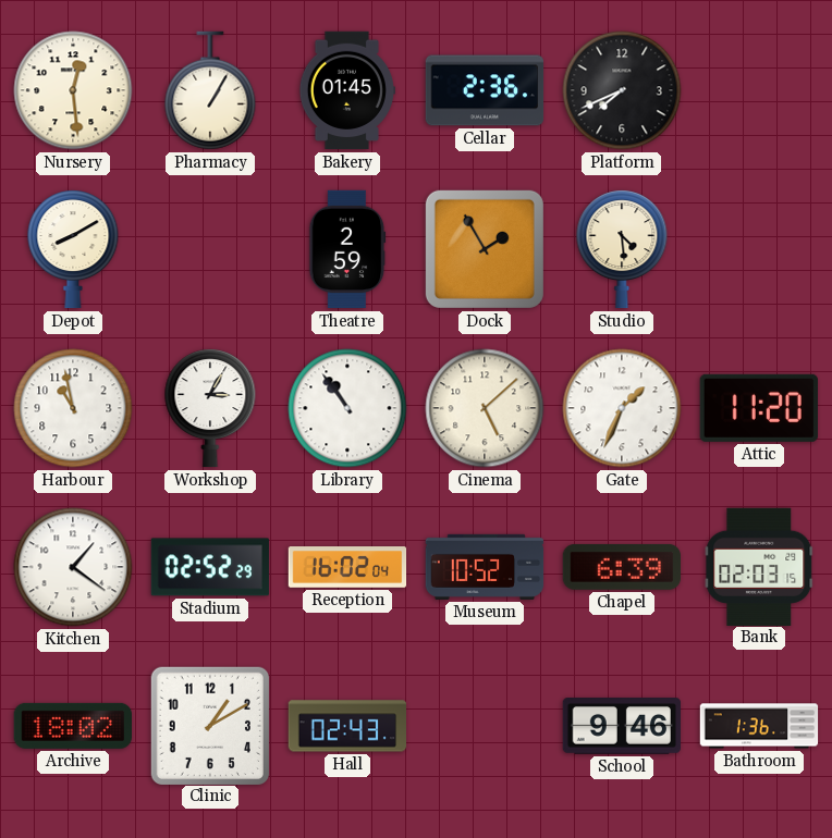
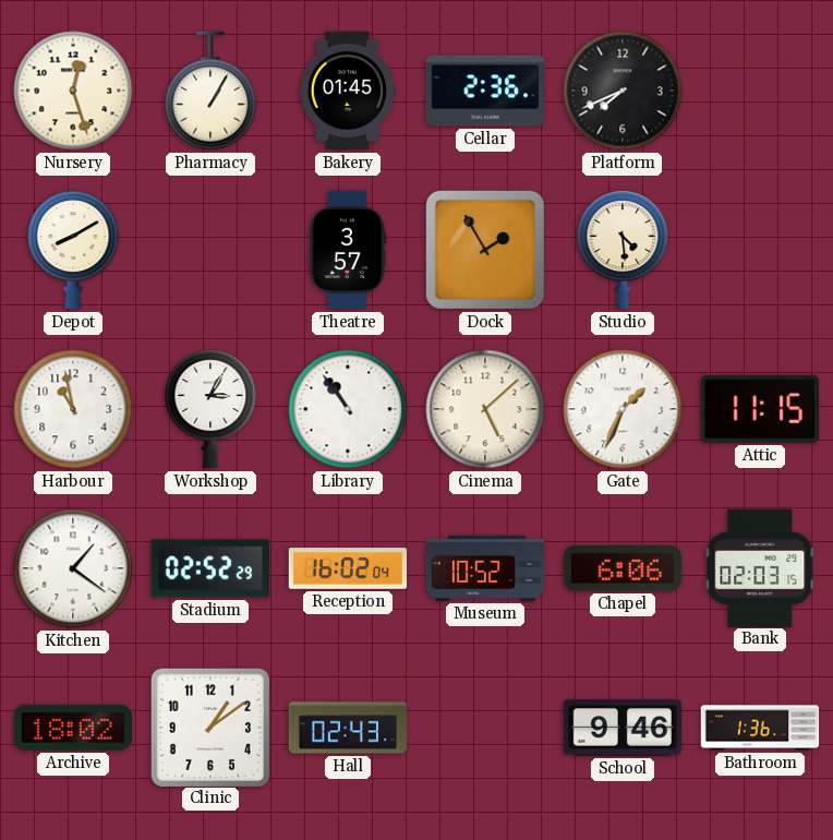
Nursery: 12:29 -> 12:27 (73, 91)
Theatre: 2:59 -> 3:57 (348, 250)
Attic: 11:20 -> 11:15 (760, 409)
Chapel: 6:39 -> 6:06 (621, 568)
Clinic: 1:10 -> 1:09 (209, 727)
